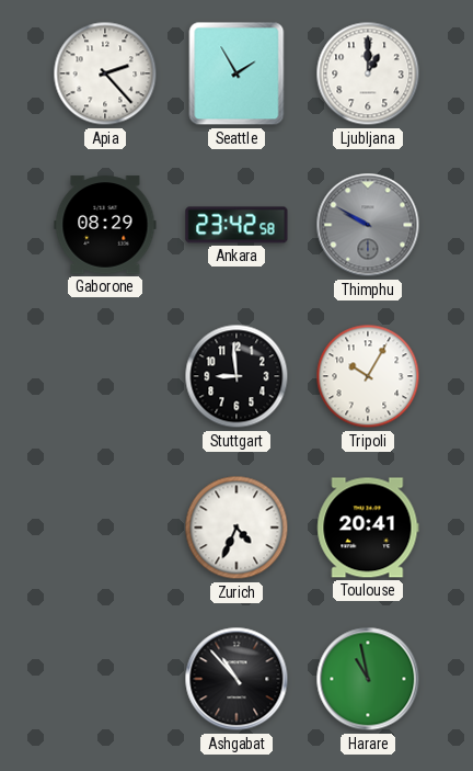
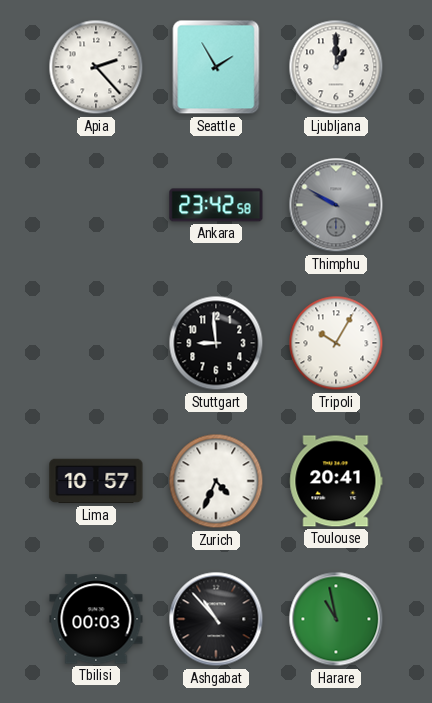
Gaborone: 08:29 -> none (105, 225)
Lima: none -> 10:57 (96, 481)
Tbilisi: none -> 00:03 (96, 619)
